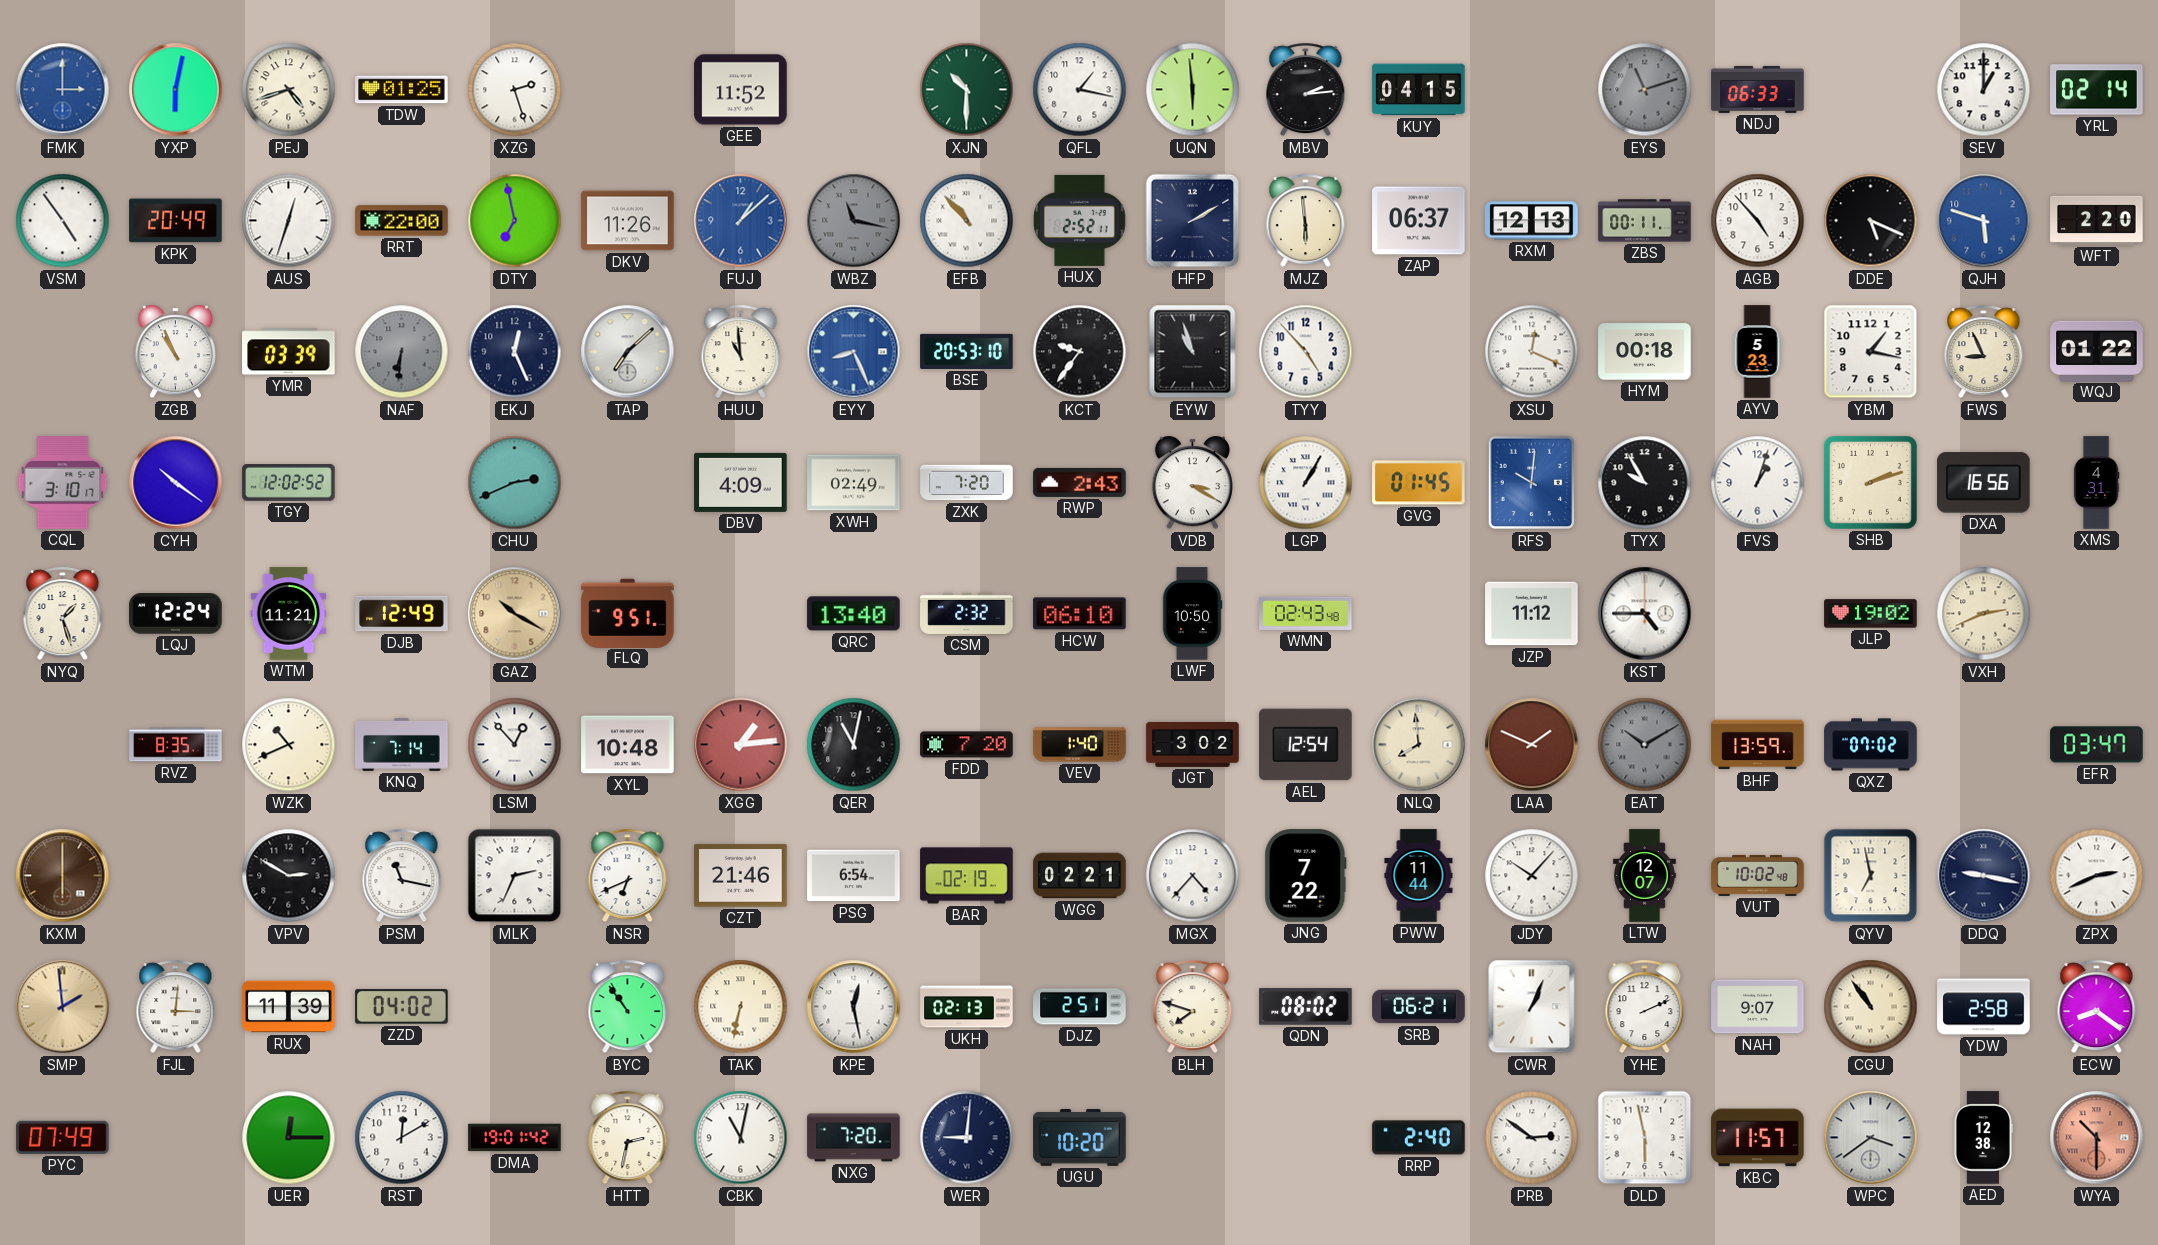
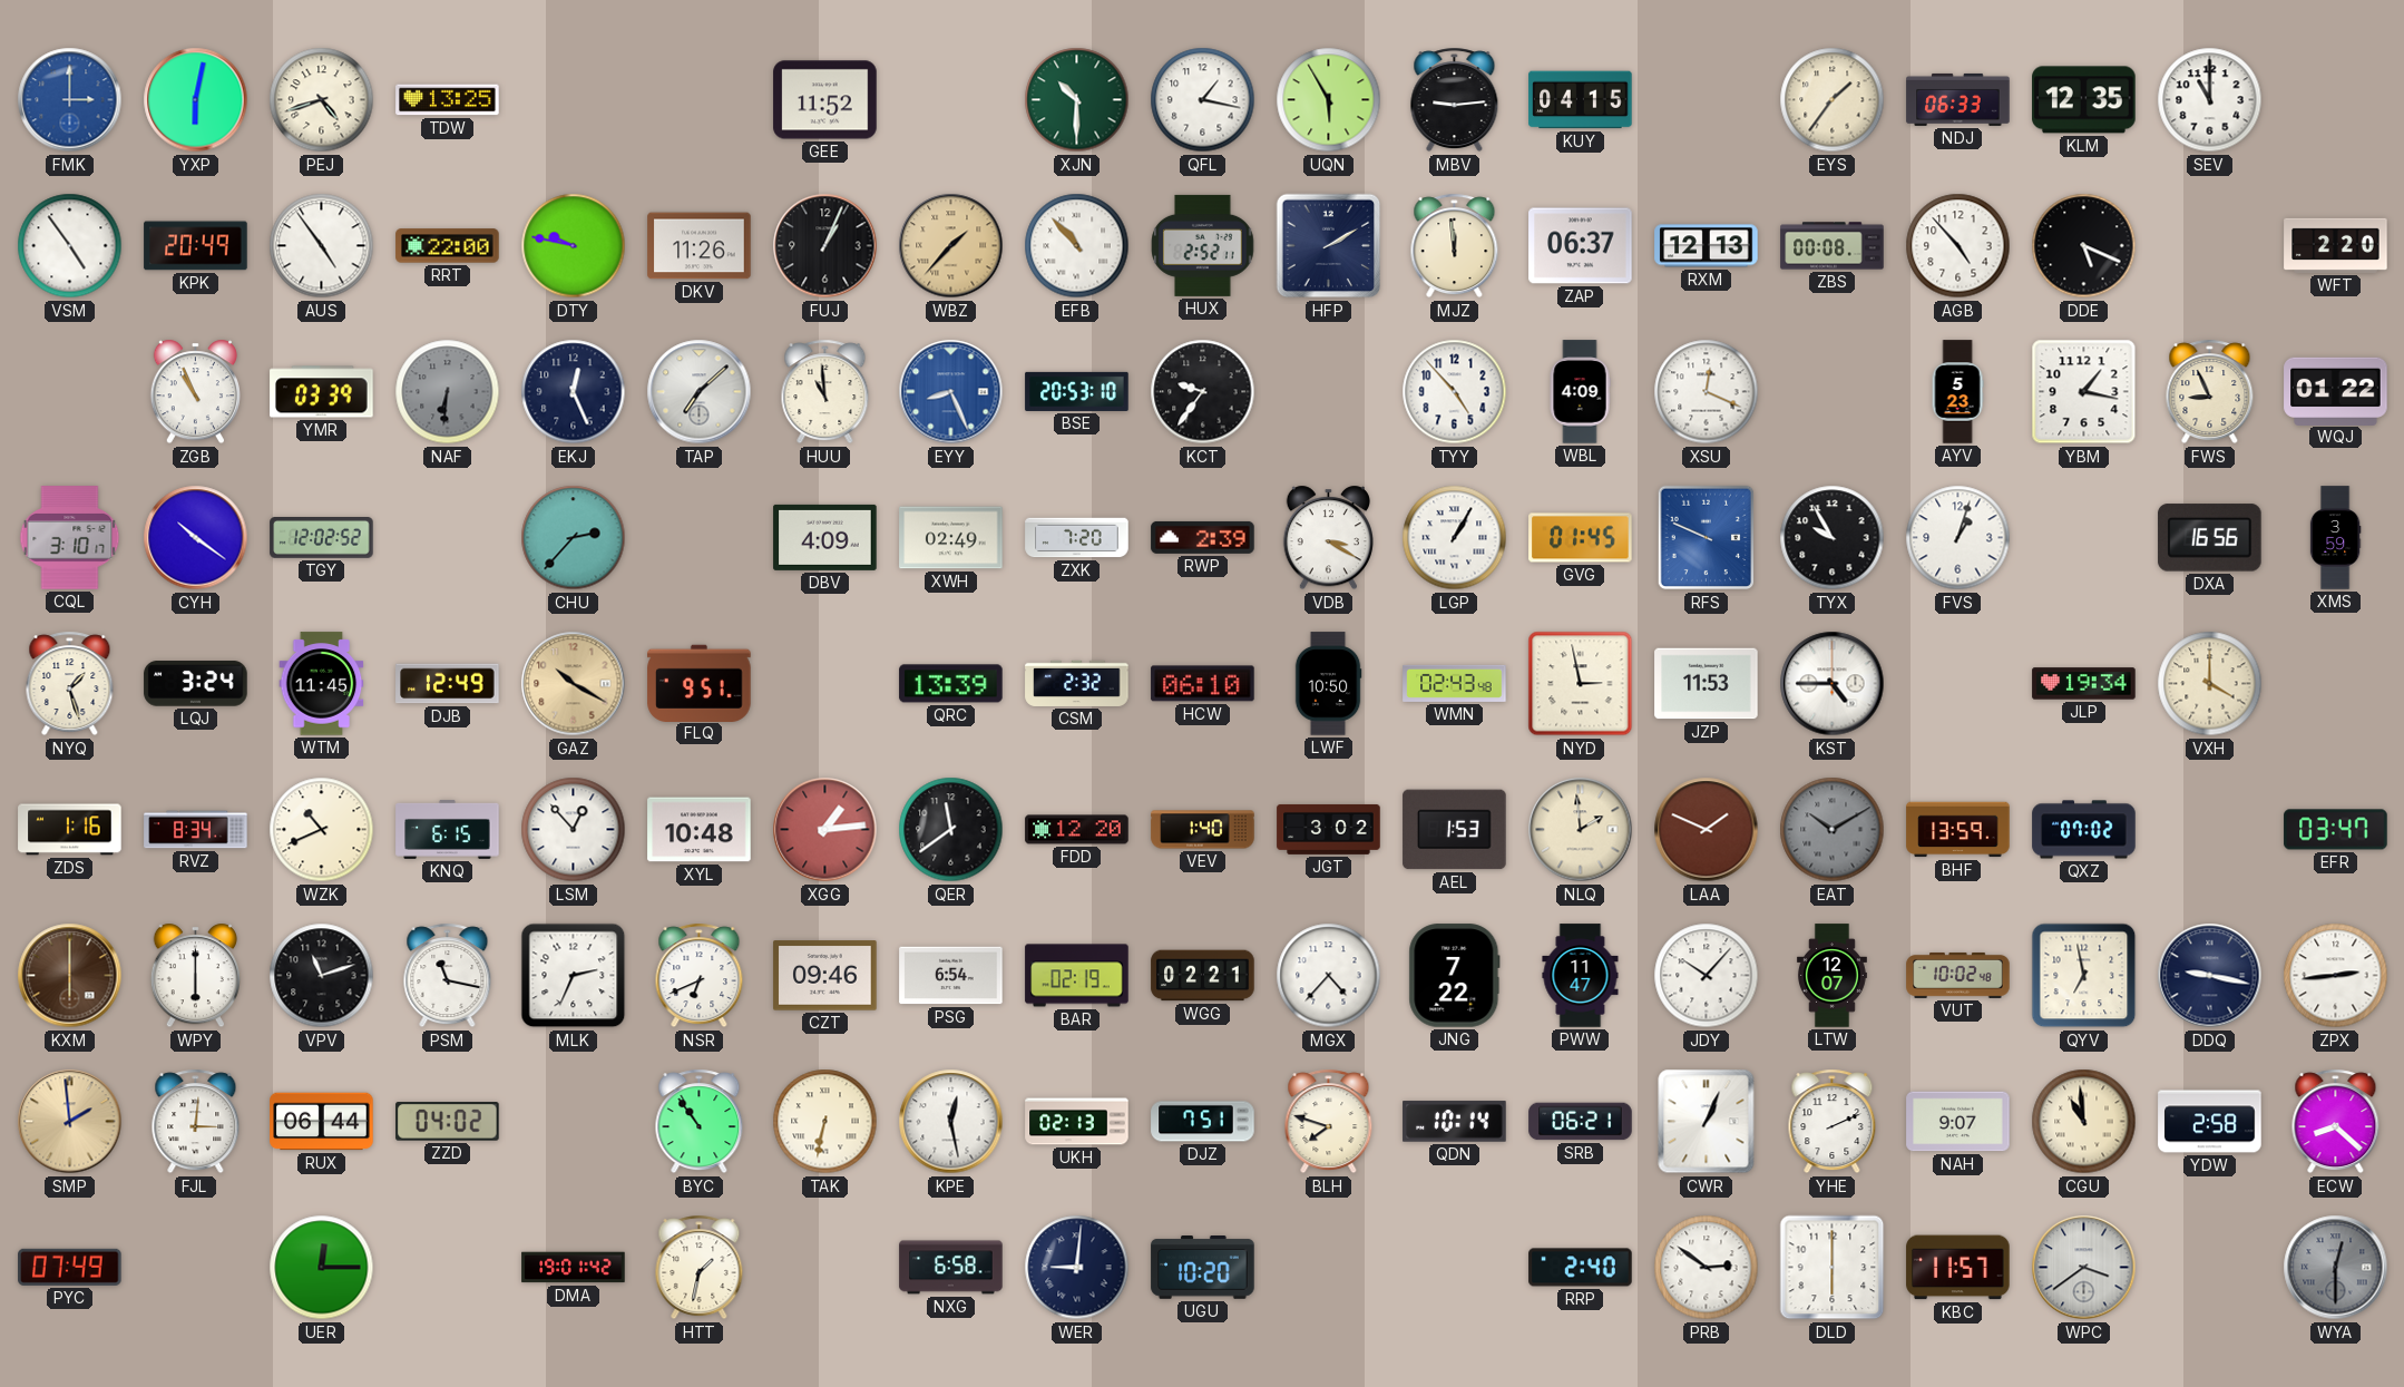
TDW: 01:25 -> 13:25 (448, 100)
XZG: 2:27 -> none (515, 90)
UQN: 5:59 -> 5:55 (1329, 100)
MBV: 2:14 -> 9:14 (1455, 100)
EYS: 11:12 -> 1:36 (1833, 100)
EYS dial: grey -> cream (1833, 100)
KLM: none -> 12:35 (2084, 100)
SEV: 1:00 -> 11:00 (2210, 100)
YRL: 02:14 -> none (2097, 90)
AUS: 12:33 -> 4:54 (322, 246)
DTY: 6:58 -> 9:47 (574, 246)
FUJ: 1:08 -> 1:04 (825, 246)
FUJ dial: blue -> black (825, 246)
WBZ: 11:17 -> 1:37 (951, 246)
WBZ dial: grey -> champagne (951, 246)
MJZ: 5:59 -> 11:59 (1455, 246)
ZBS: 00:11 -> 00:08 (1833, 246)
QJH: 5:48 -> none (1984, 221)
EYW: 10:57 -> none (1193, 352)
WBL: none -> 4:09 (1580, 392)
HYM: 00:18 -> none (1645, 352)
CHU: 2:41 -> 2:37 (574, 538)
RWP: 2:43 -> 2:39 (1203, 537)
RFS: 10:01 -> 9:49 (1707, 538)
SHB: 2:12 -> none (1870, 482)
XMS: 4:31 -> 3:59 (2335, 538)
LQJ: 12:24 -> 3:24 (196, 684)
WTM: 11:21 -> 11:45 (322, 684)
QRC: 13:40 -> 13:39 (951, 684)
NYD: none -> 2:58 (1581, 684)
JZP: 11:12 -> 11:53 (1707, 684)
JLP: 19:02 -> 19:34 (2084, 684)
VXH: 2:41 -> 4:00 (2210, 684)
ZDS: none -> 1:16 (70, 830)
RVZ: 8:35 -> 8:34 (196, 830)
KNQ: 7:14 -> 6:15 (448, 829)
QER: 11:02 -> 11:39 (951, 830)
FDD: 7:20 -> 12:20 (1077, 830)
AEL: 12:54 -> 1:53 (1455, 830)
NLQ: 7:59 -> 1:59 (1581, 830)
WPY: none -> 6:00 (195, 976)
VPV: 2:50 -> 11:12 (322, 976)
CZT: 21:46 -> 09:46 (825, 976)
PWW: 11:44 -> 11:47 (1581, 976)
ZPX: 2:41 -> 2:44 (2336, 976)
RUX: 11:39 -> 06:44 (322, 1122)
DJZ: 2:51 -> 7:51 (1203, 1122)
QDN: 08:02 -> 10:14 (1455, 1122)
CGU: 10:54 -> 10:59 (2084, 1122)
ECW: 8:21 -> 8:22 (2336, 1122)
RST: 12:10 -> none (402, 1138)
HTT: 2:32 -> 1:32 (700, 1268)
CBK: 11:02 -> none (741, 1138)
NXG: 7:20 -> 6:58 (951, 1268)
DLD: 5:58 -> 6:00 (1833, 1268)
AED: 12:38 -> none (1983, 1138)
WYA: 10:30 -> 12:30 (2336, 1268)
WYA dial: salmon -> grey (2336, 1268)
